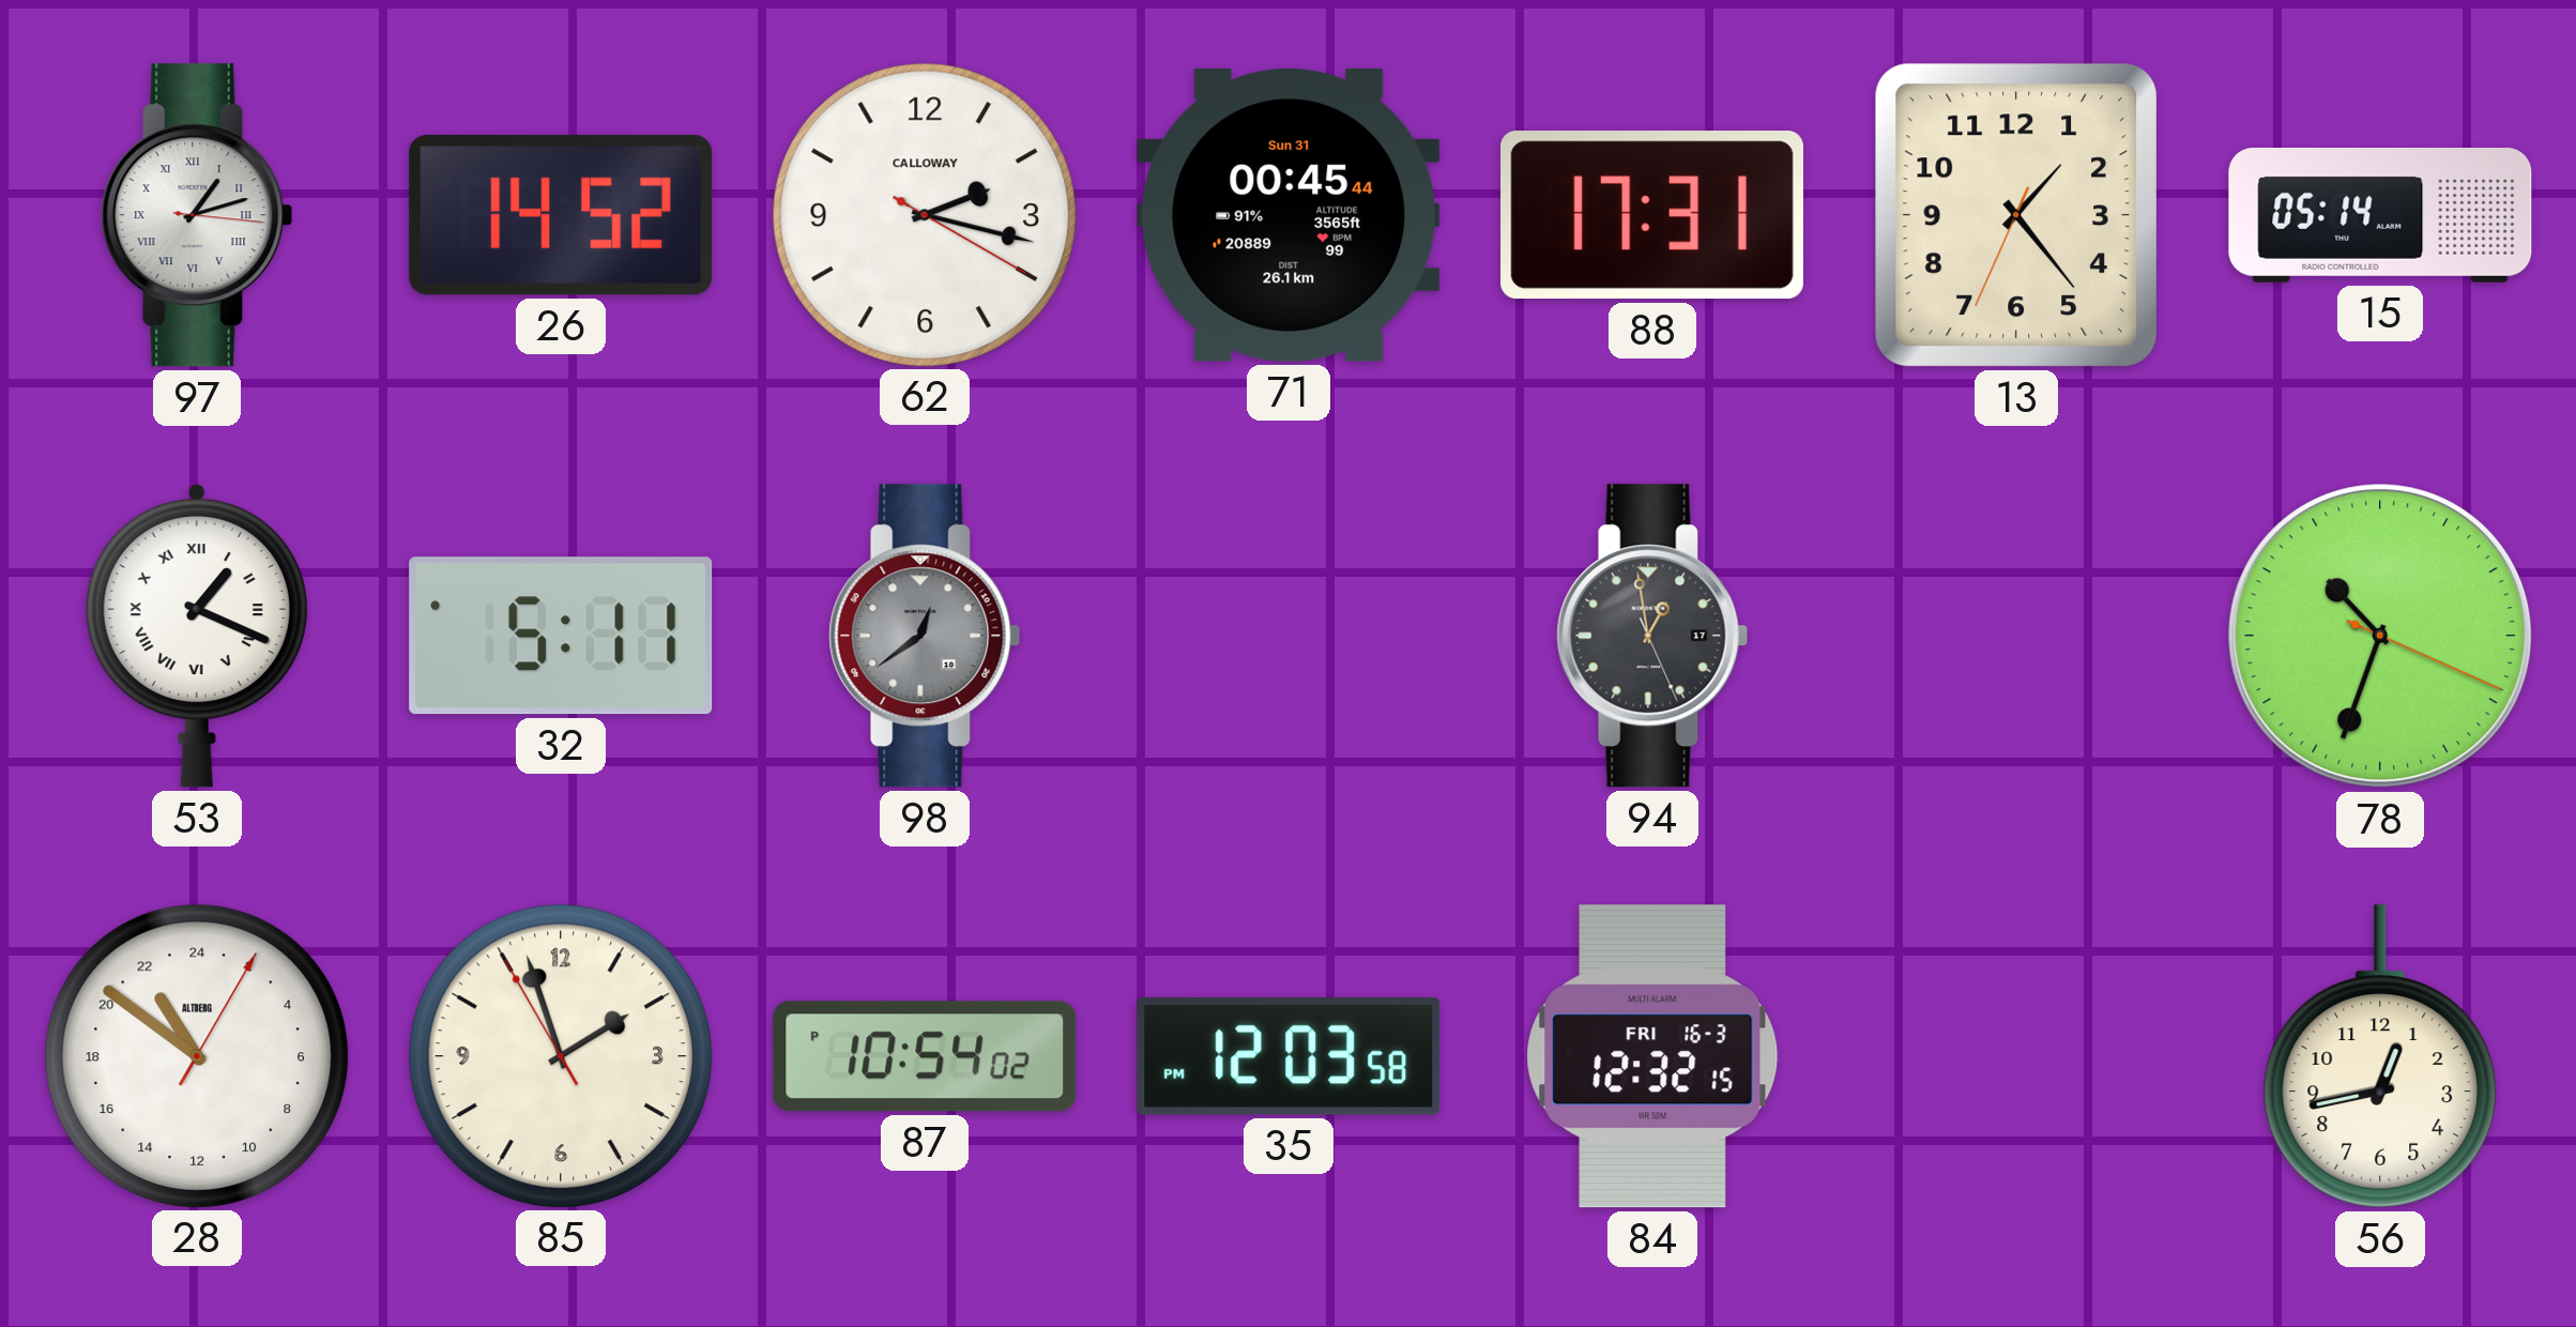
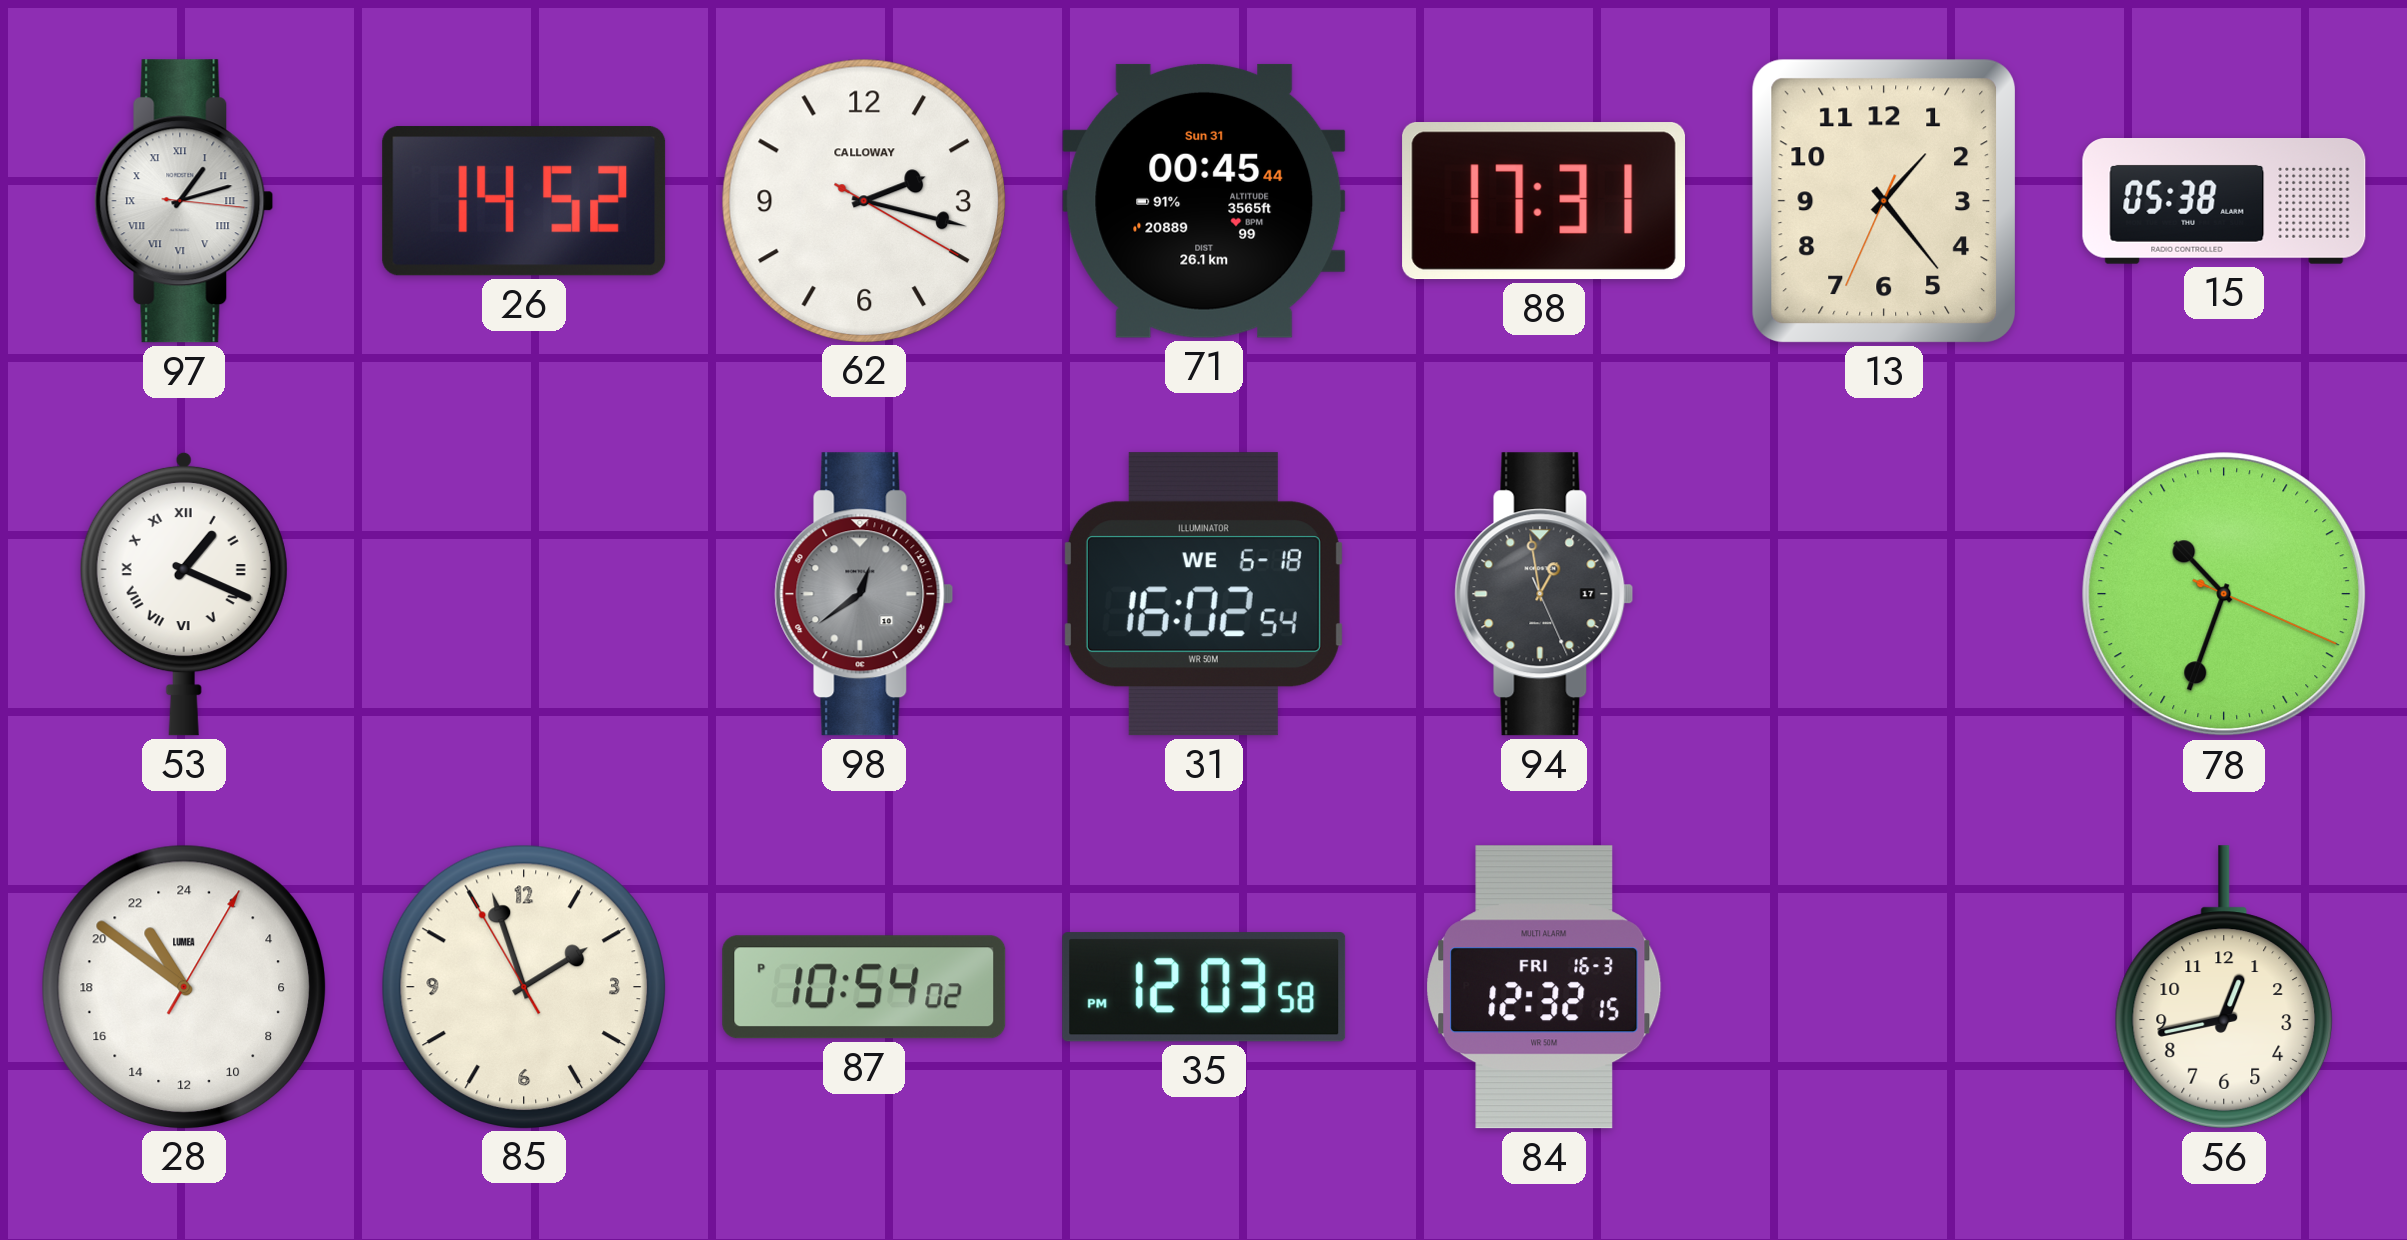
15: 05:14 -> 05:38 (2224, 202)
32: 5:11 -> none (561, 636)
31: none -> 16:02 (1204, 594)
28 brand: ALTBERG -> LUMEA (183, 986)
